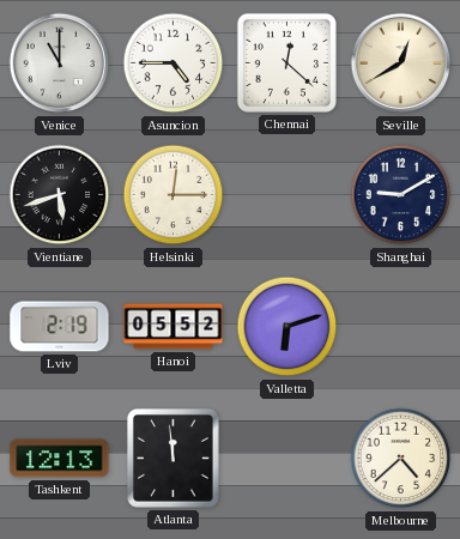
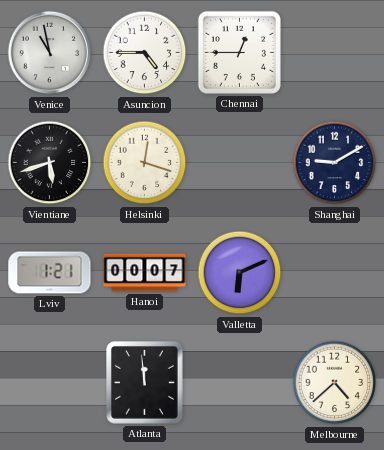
Venice: 11:00 -> 10:58 (50, 53)
Chennai: 12:22 -> 12:45 (239, 52)
Seville: 12:40 -> none (401, 63)
Helsinki: 12:15 -> 12:18 (145, 163)
Lviv: 2:19 -> 1:21 (50, 273)
Hanoi: 05:52 -> 00:07 (145, 273)
Valletta: 6:12 -> 6:11 (240, 273)
Tashkent: 12:13 -> none (60, 459)
